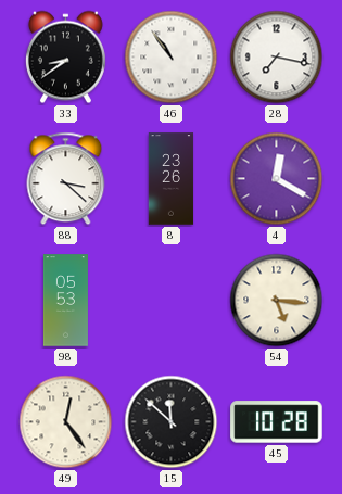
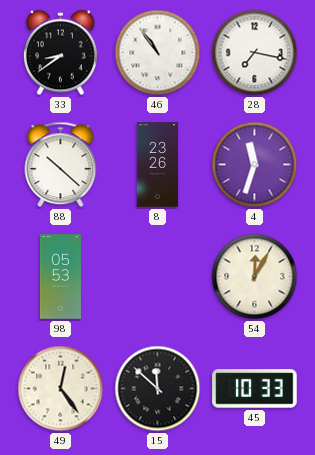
88: 3:22 -> 10:22 (61, 165)
4: 12:20 -> 11:33 (255, 165)
54: 5:16 -> 12:05 (255, 277)
45: 10:28 -> 10:33 (255, 389)
